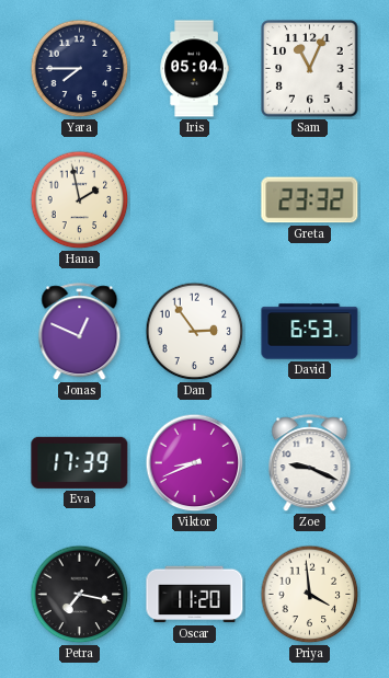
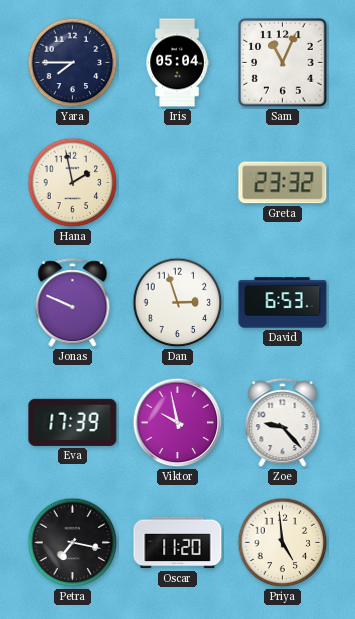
Jonas: 12:49 -> 9:49 (73, 303)
Dan: 2:54 -> 2:57 (178, 303)
Viktor: 8:41 -> 9:58 (178, 423)
Zoe: 9:19 -> 9:23 (283, 423)
Priya: 3:59 -> 4:59 (283, 543)
